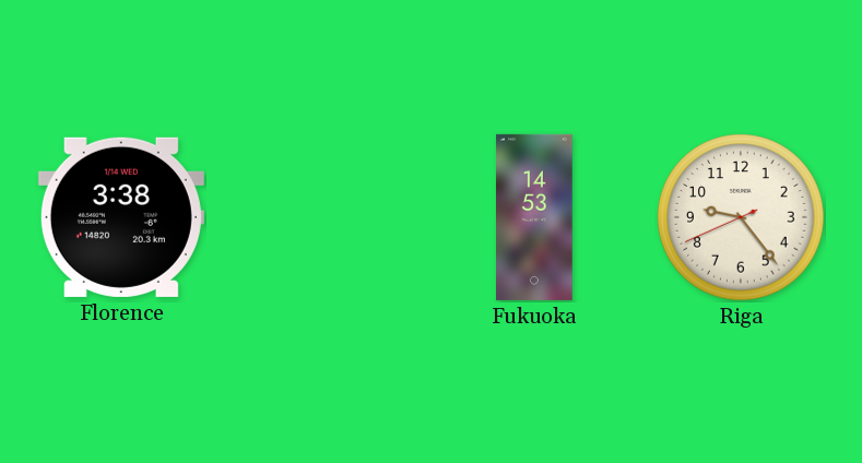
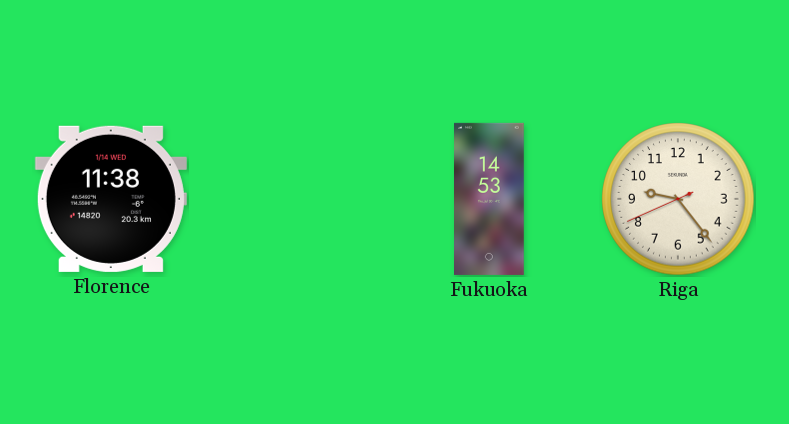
Florence: 3:38 -> 11:38 (111, 199)
